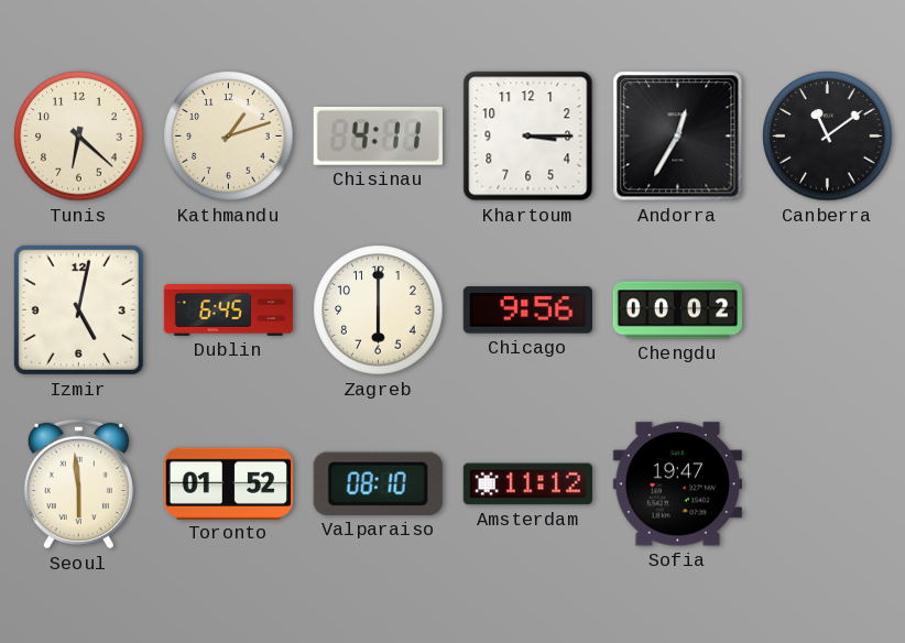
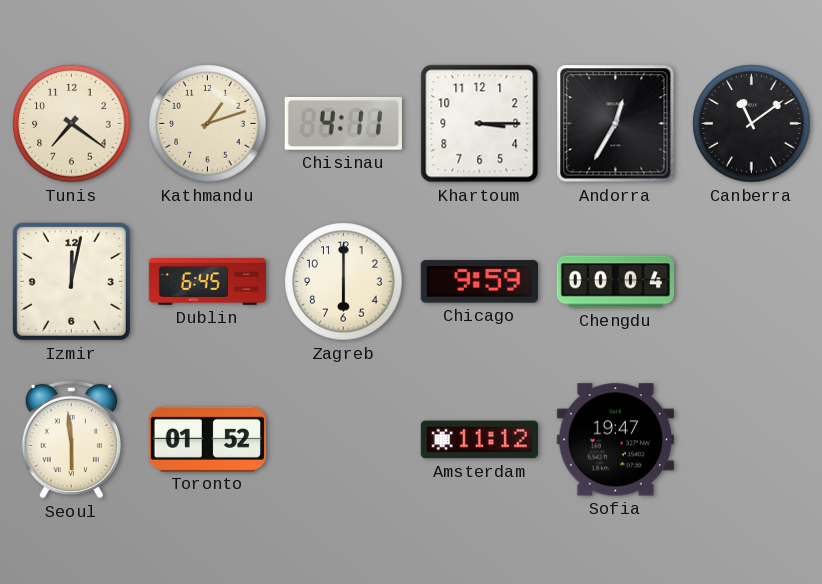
Tunis: 6:22 -> 7:21 (72, 124)
Izmir: 5:02 -> 12:02 (71, 281)
Chicago: 9:56 -> 9:59 (479, 282)
Chengdu: 00:02 -> 00:04 (615, 282)
Valparaiso: 08:10 -> none (378, 483)
